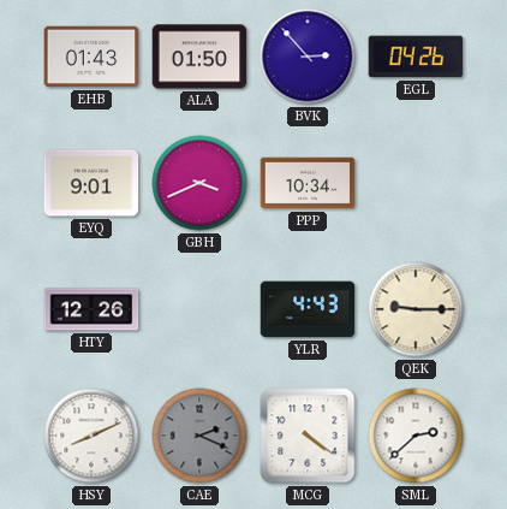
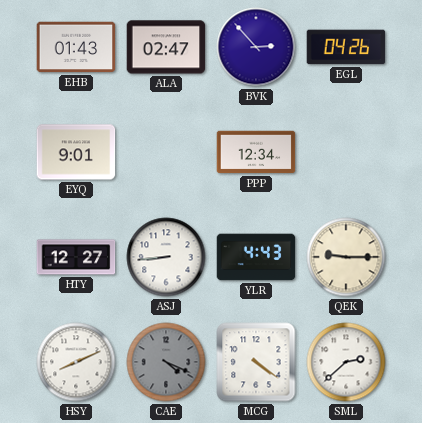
ALA: 01:50 -> 02:47 (166, 47)
GBH: 3:41 -> none (199, 183)
PPP: 10:34 -> 12:34 (256, 152)
HTY: 12:26 -> 12:27 (76, 257)
ASJ: none -> 8:44 (166, 257)
CAE: 2:19 -> 4:19 (166, 362)
